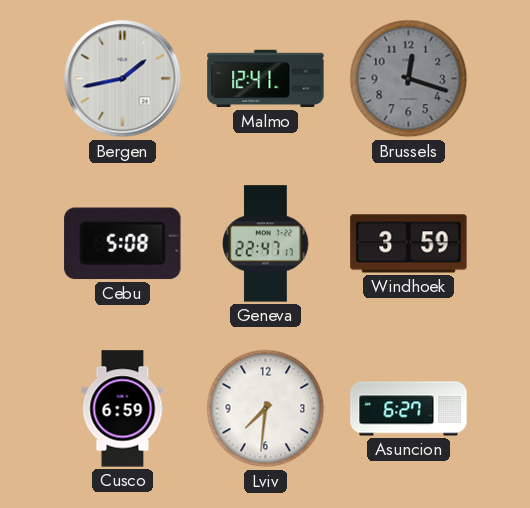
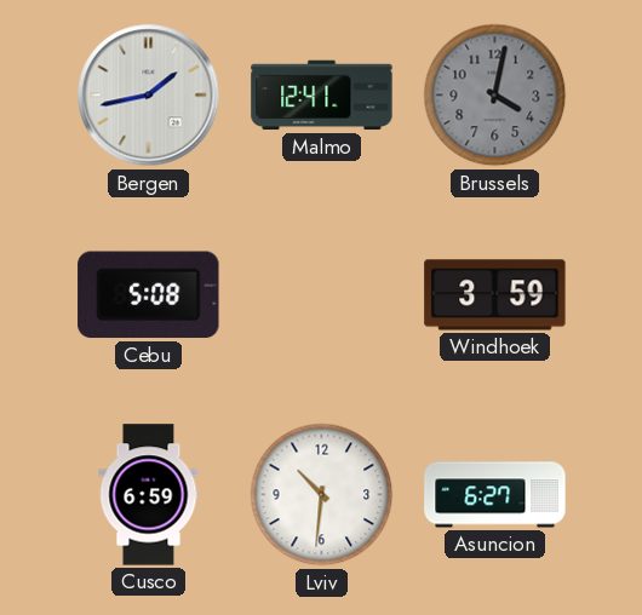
Brussels: 12:18 -> 4:02 (495, 96)
Geneva: 22:47 -> none (266, 244)
Lviv: 7:31 -> 10:31 (322, 495)
